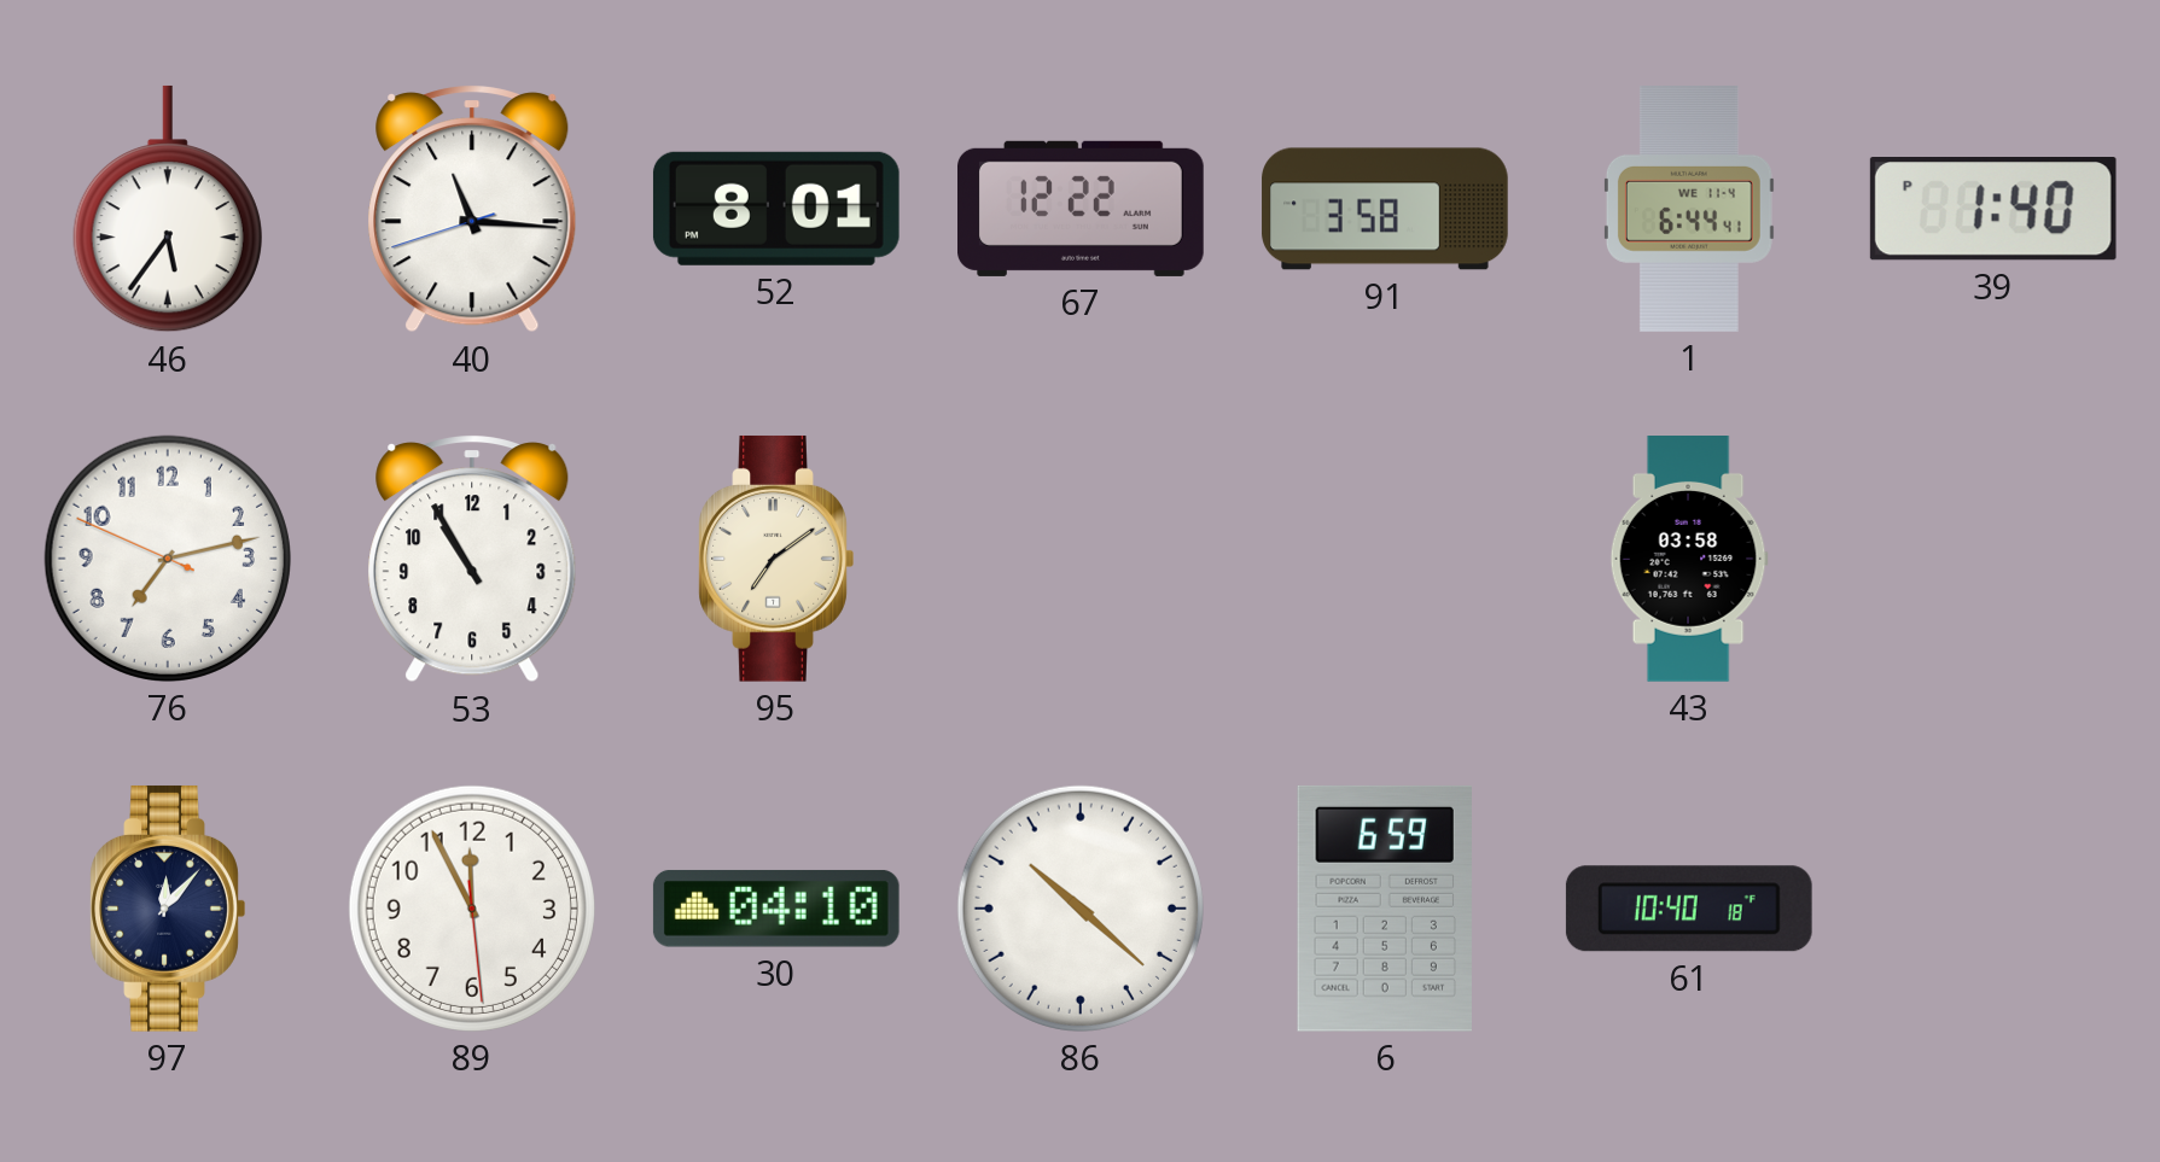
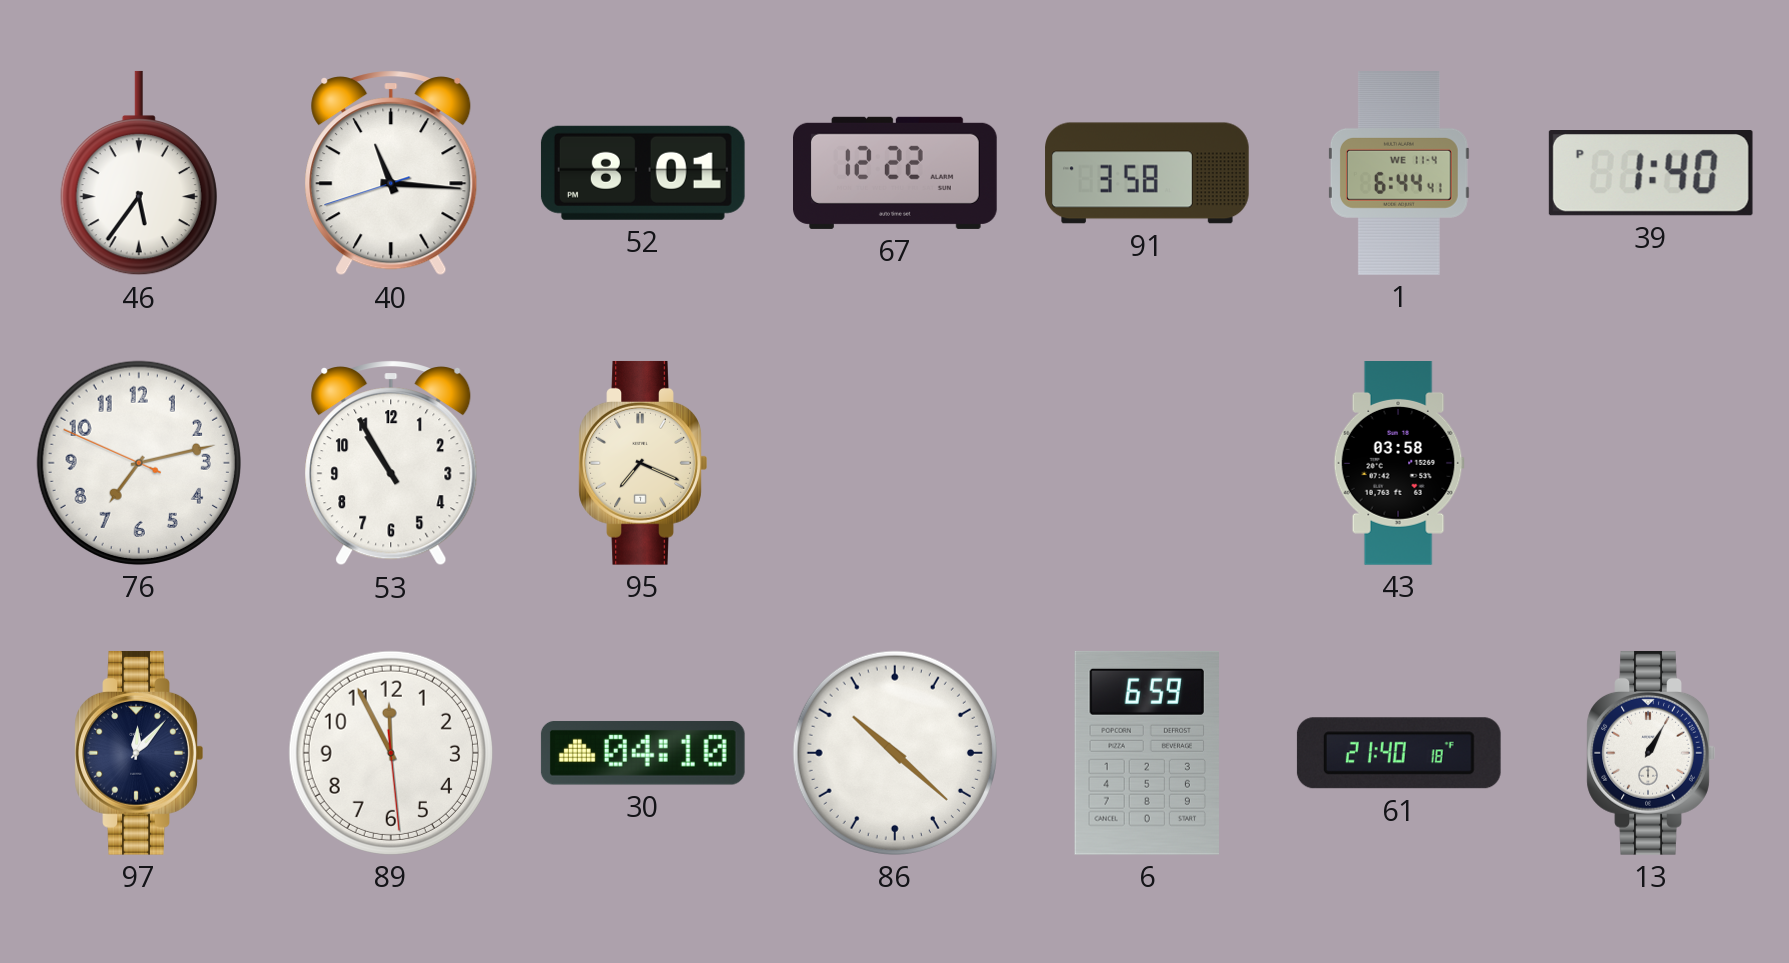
95: 7:09 -> 7:19 (643, 463)
61: 10:40 -> 21:40 (1399, 753)
13: none -> 1:05 (1651, 753)
